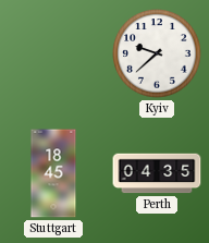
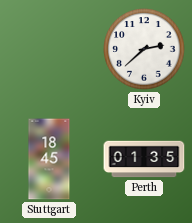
Kyiv: 9:38 -> 2:38 (144, 49)
Perth: 04:35 -> 01:35 (144, 159)
